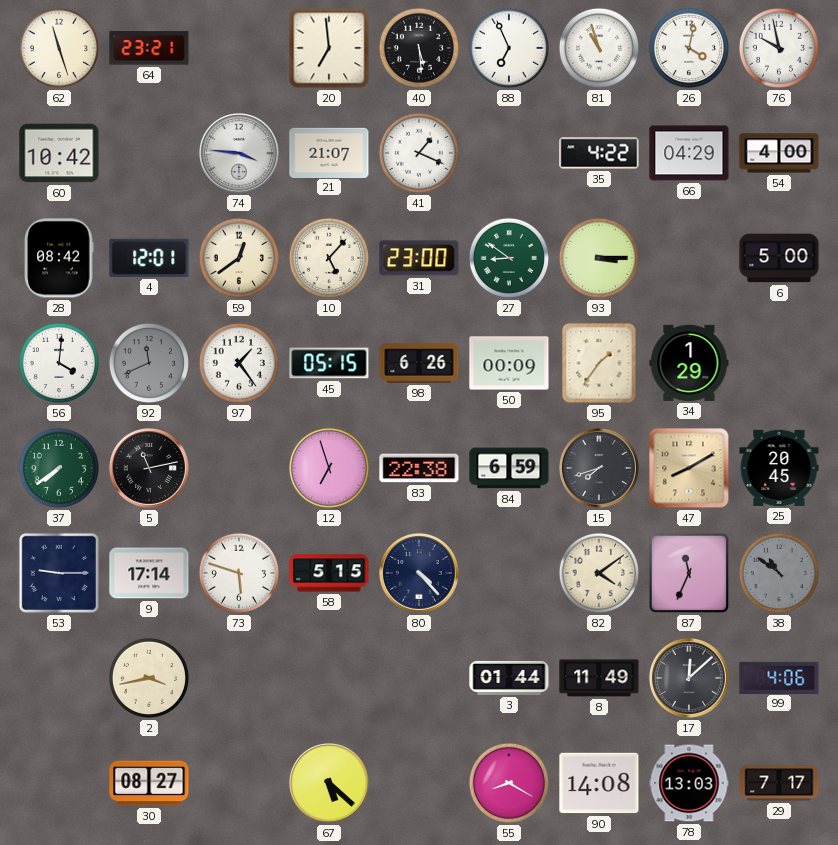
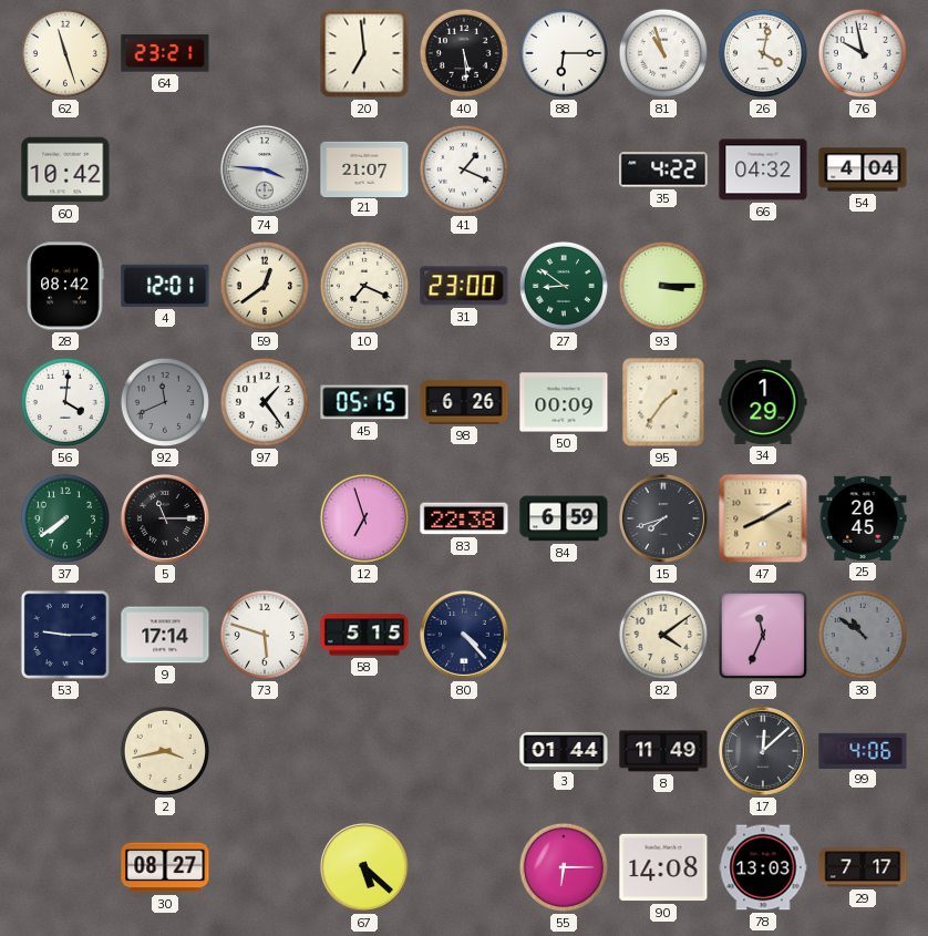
88: 6:56 -> 6:15 (564, 53)
66: 04:29 -> 04:32 (763, 169)
54: 4:00 -> 4:04 (863, 169)
10: 5:07 -> 7:19 (364, 286)
6: 5:00 -> none (779, 258)
5: 11:13 -> 11:15 (165, 518)
55: 8:20 -> 6:15 (564, 867)
